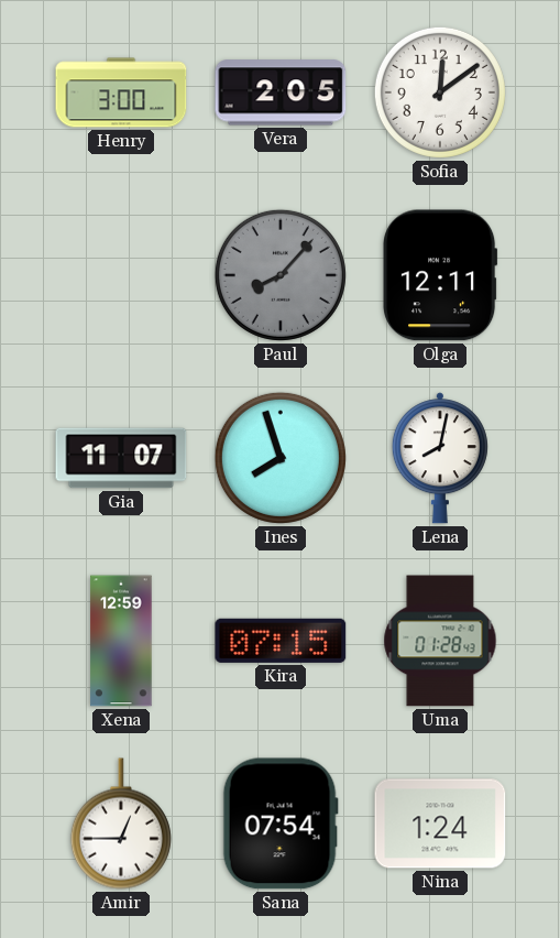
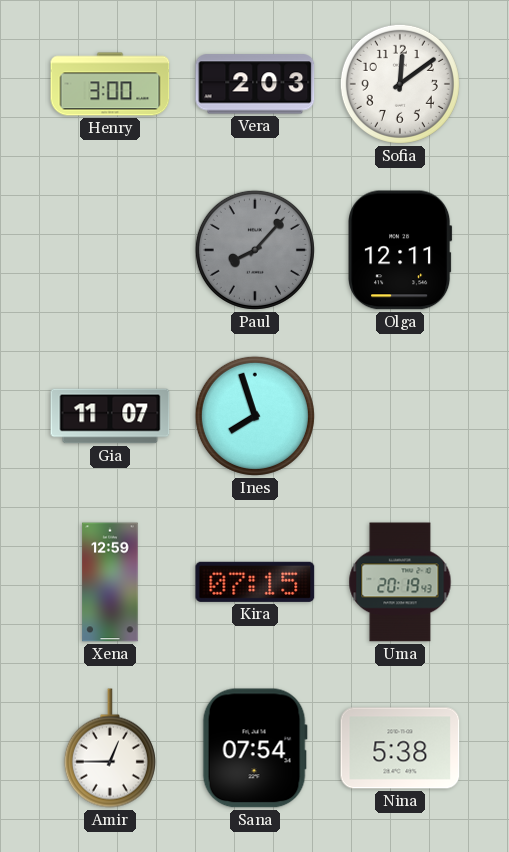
Vera: 2:05 -> 2:03 (255, 84)
Lena: 8:02 -> none (440, 458)
Uma: 01:28 -> 20:19 (400, 582)
Nina: 1:24 -> 5:38 (400, 748)
